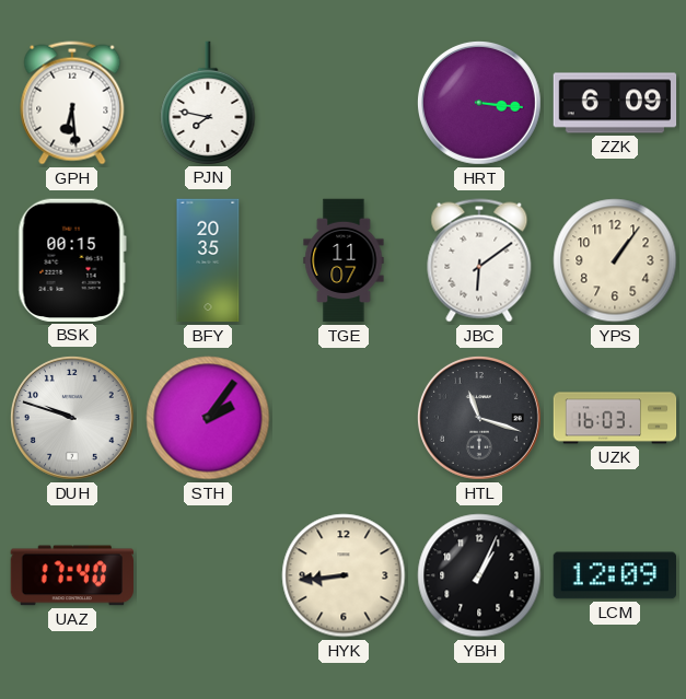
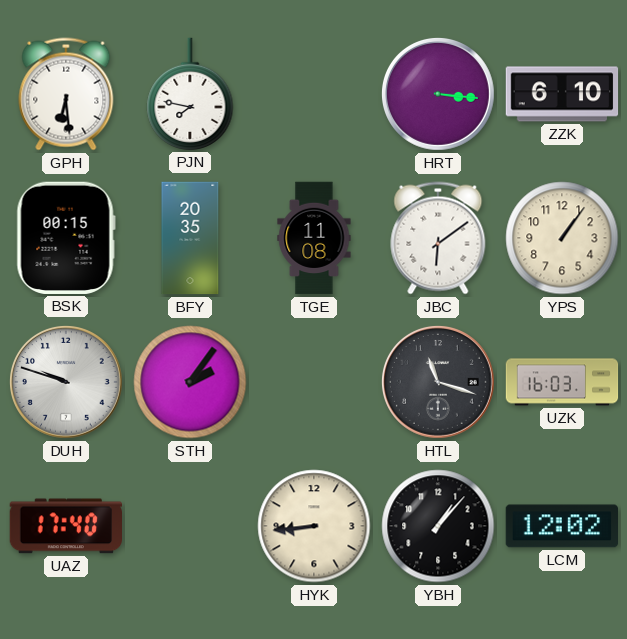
ZZK: 6:09 -> 6:10 (562, 94)
TGE: 11:07 -> 11:08 (314, 238)
YBH: 1:04 -> 1:07 (438, 526)
LCM: 12:09 -> 12:02 (561, 526)
